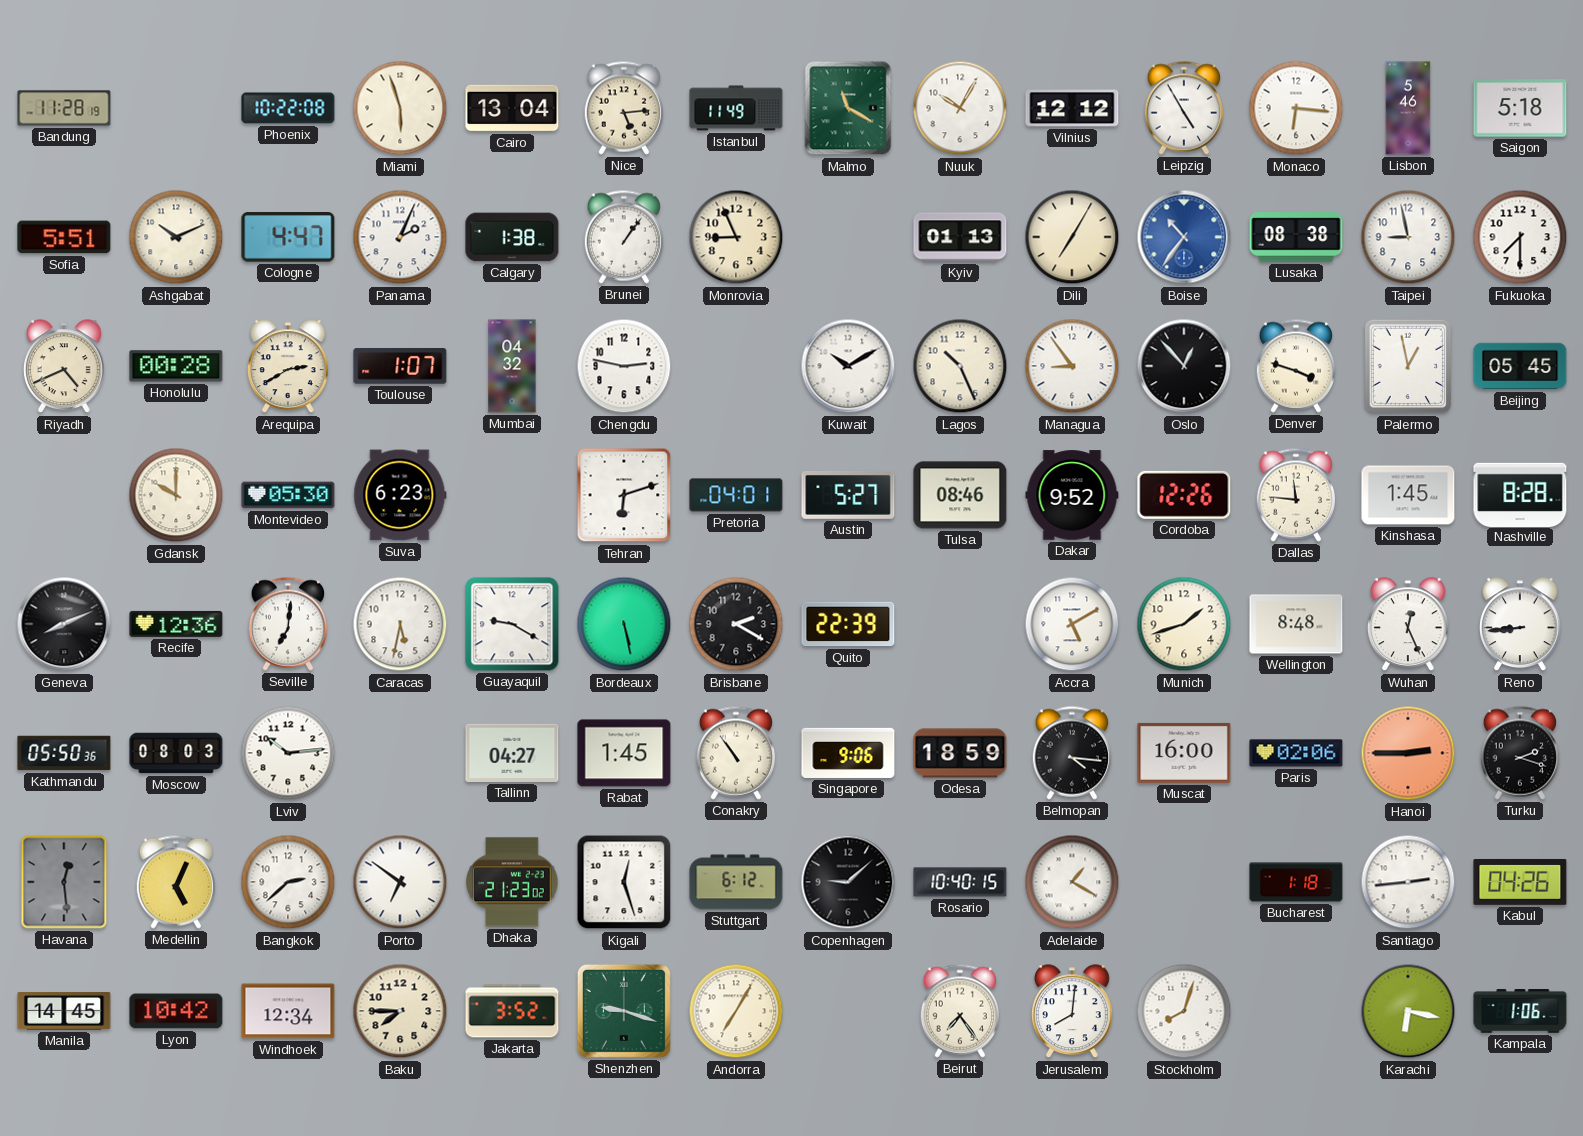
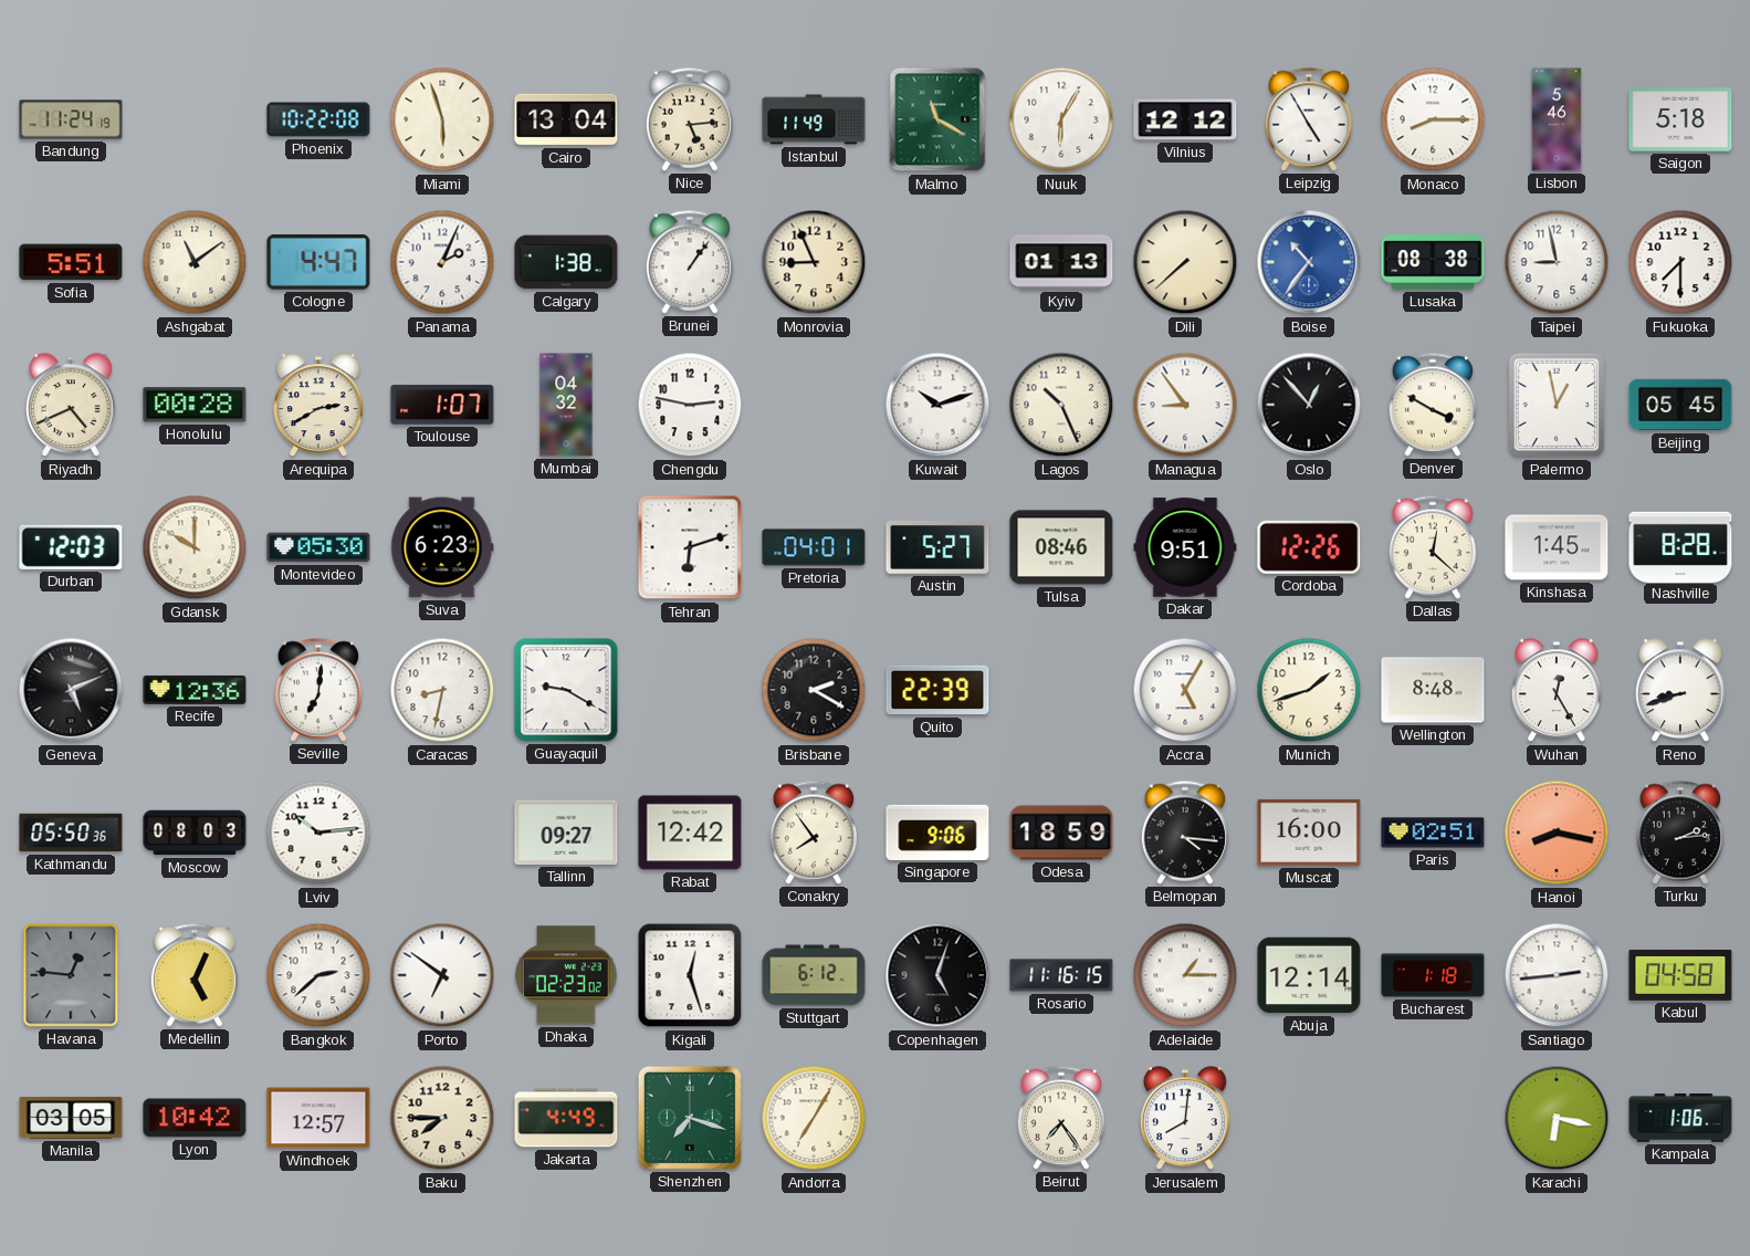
Bandung: 11:28 -> 11:24 (71, 119)
Nuuk: 10:05 -> 6:05 (1061, 119)
Monaco: 6:16 -> 8:15 (1433, 119)
Ashgabat: 10:11 -> 11:09 (195, 262)
Dili: 7:05 -> 7:38 (1185, 262)
Kuwait: 10:10 -> 10:12 (937, 405)
Denver: 3:48 -> 3:50 (1432, 405)
Durban: none -> 12:03 (71, 547)
Dakar: 9:52 -> 9:51 (1185, 547)
Dallas: 11:46 -> 12:22 (1432, 547)
Geneva: 8:11 -> 5:11 (71, 690)
Caracas: 5:32 -> 8:32 (442, 690)
Bordeaux: 5:28 -> none (624, 624)
Accra: 5:10 -> 5:05 (1185, 690)
Wuhan: 12:26 -> 12:25 (1558, 691)
Reno: 8:44 -> 8:42 (1681, 691)
Tallinn: 04:27 -> 09:27 (566, 833)
Rabat: 1:45 -> 12:42 (690, 833)
Conakry: 10:54 -> 7:54 (813, 833)
Paris: 02:06 -> 02:51 (1433, 833)
Hanoi: 2:45 -> 8:17 (1557, 833)
Turku: 2:18 -> 2:14 (1679, 833)
Havana: 12:29 -> 12:46 (71, 975)
Dhaka: 21:23 -> 02:23 (566, 975)
Copenhagen: 9:08 -> 5:03 (937, 975)
Rosario: 10:40 -> 11:16 (1061, 975)
Adelaide: 1:20 -> 1:15 (1185, 975)
Abuja: none -> 12:14 (1309, 975)
Kabul: 04:26 -> 04:58 (1680, 975)
Manila: 14:45 -> 03:05 (71, 1118)
Windhoek: 12:34 -> 12:57 (318, 1118)
Jakarta: 3:52 -> 4:49 (566, 1118)
Shenzhen: 9:18 -> 7:18 (690, 1118)
Stockholm: 8:03 -> none (1184, 1011)
